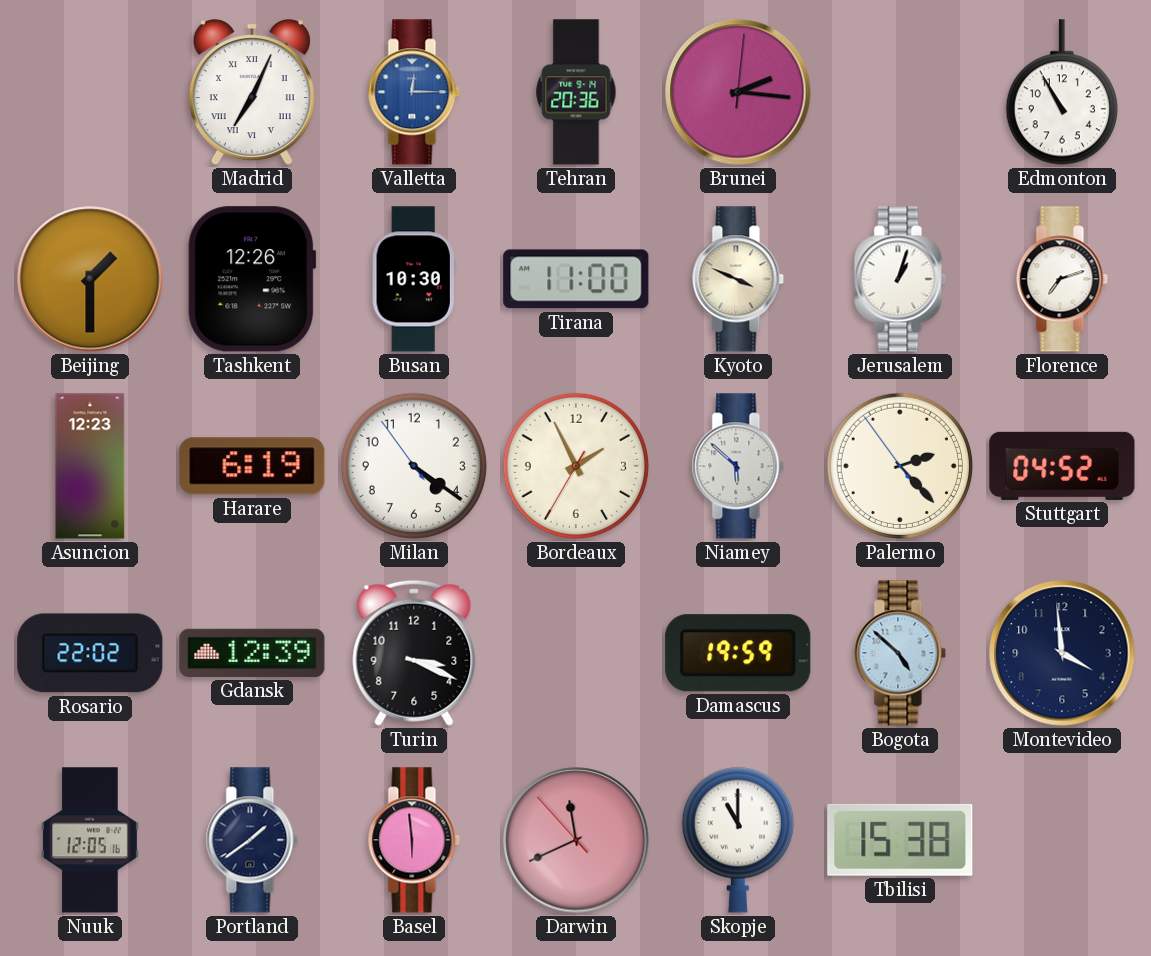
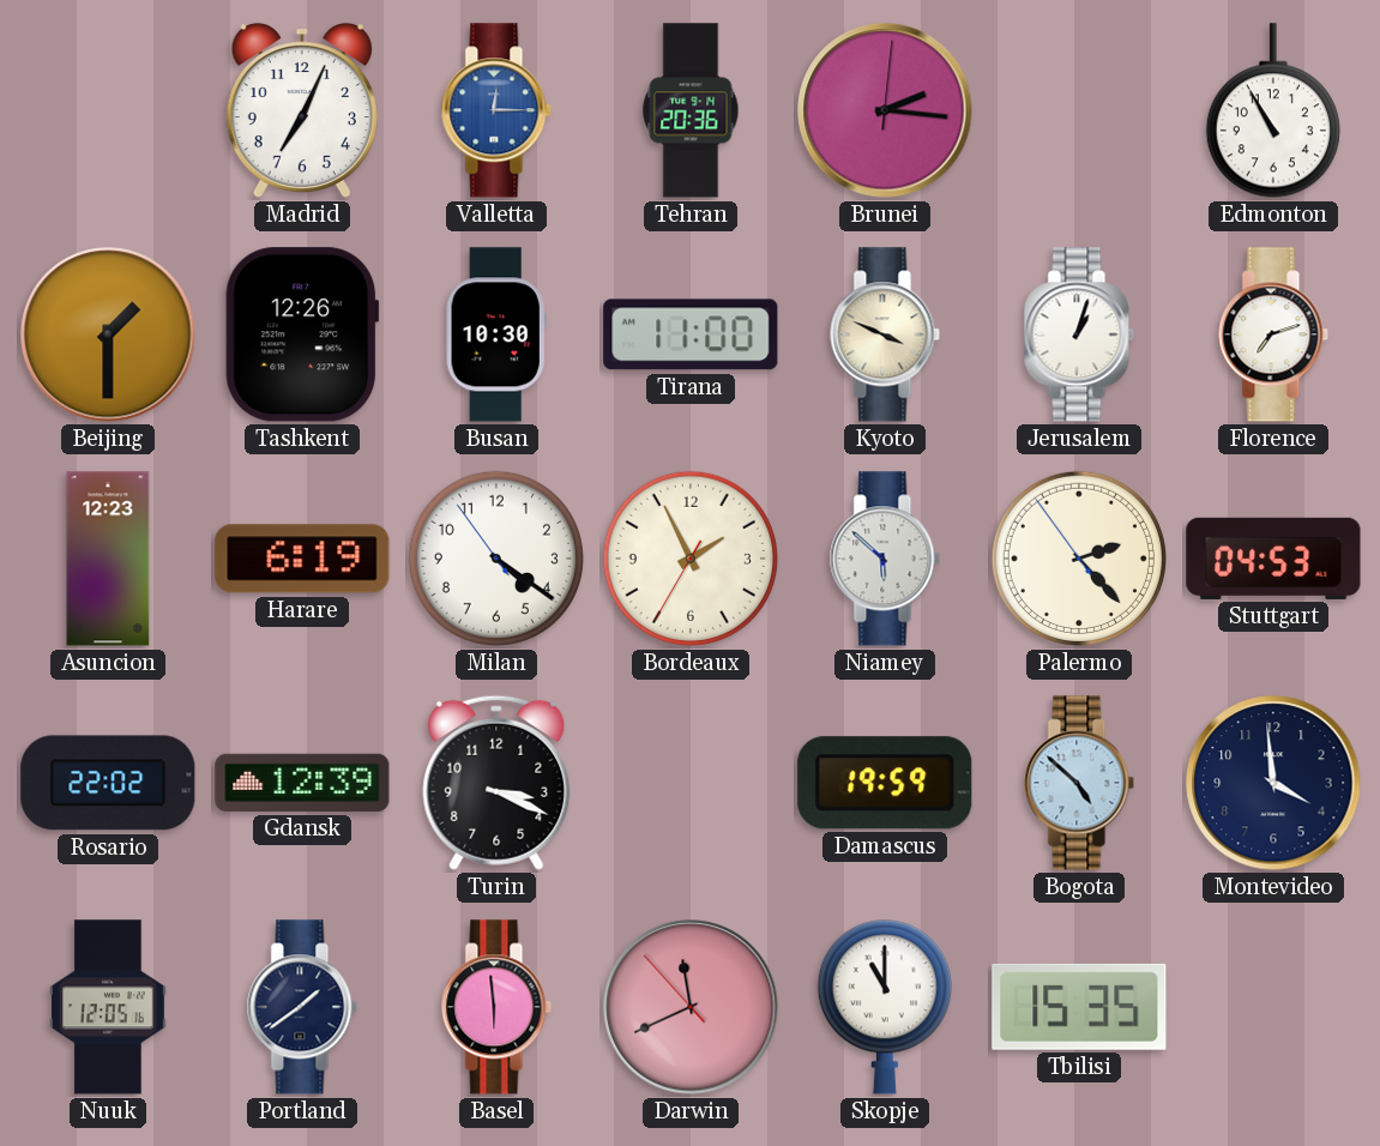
Madrid numerals: Roman -> Arabic (302, 111)
Stuttgart: 04:52 -> 04:53 (1273, 559)
Tbilisi: 15:38 -> 15:35 (1079, 1007)
